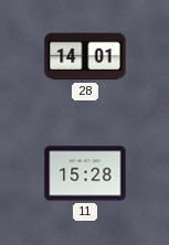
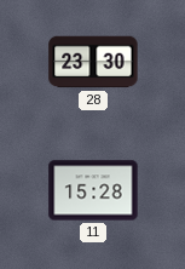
28: 14:01 -> 23:30 (93, 62)
